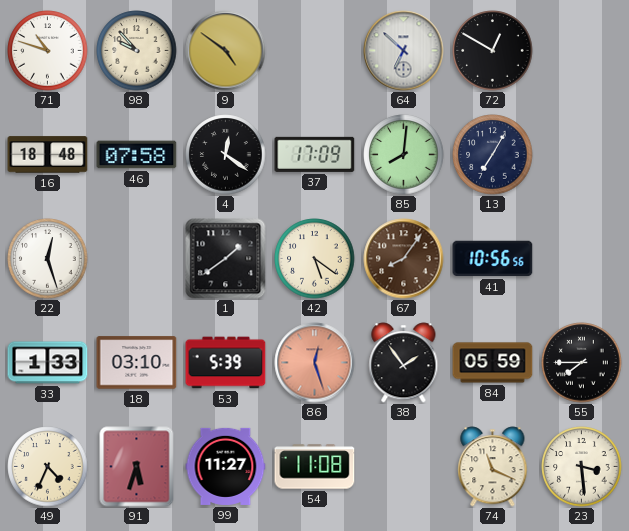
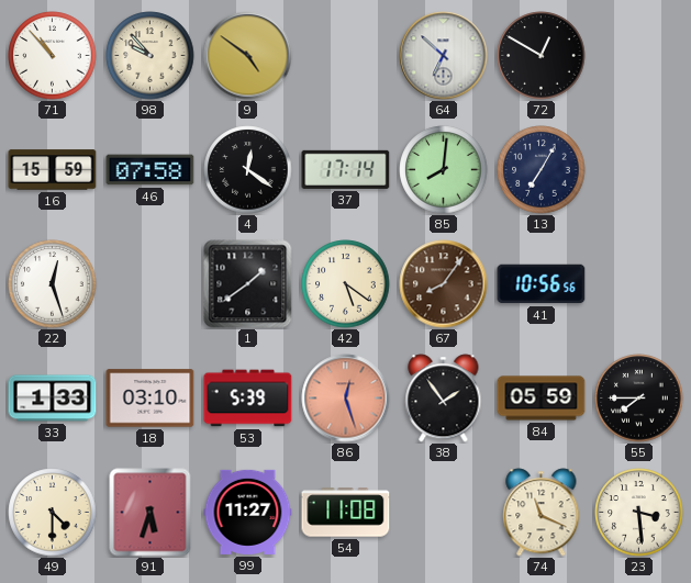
71: 10:48 -> 10:53 (53, 56)
16: 18:48 -> 15:59 (53, 170)
37: 17:09 -> 17:14 (346, 169)
49: 4:34 -> 4:30 (53, 513)
